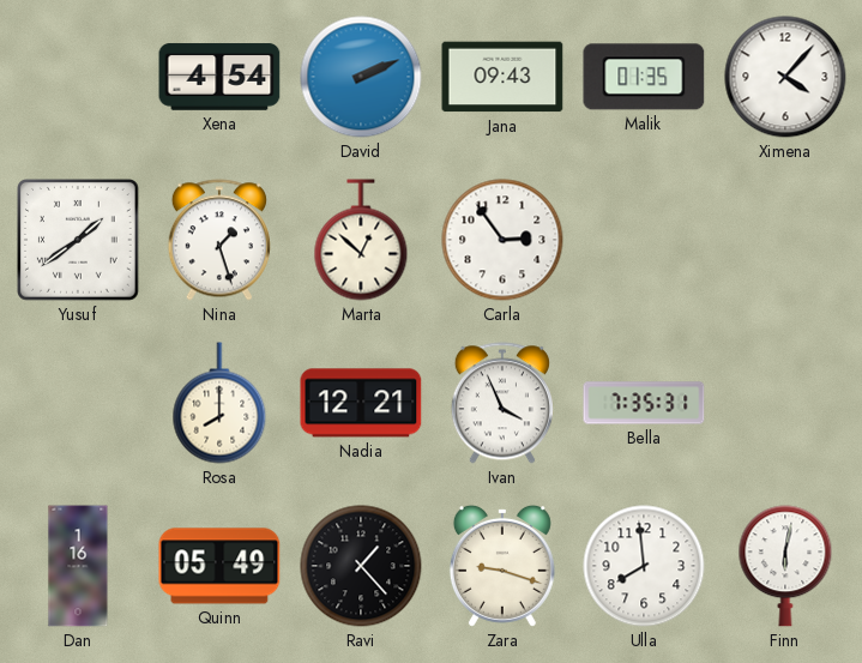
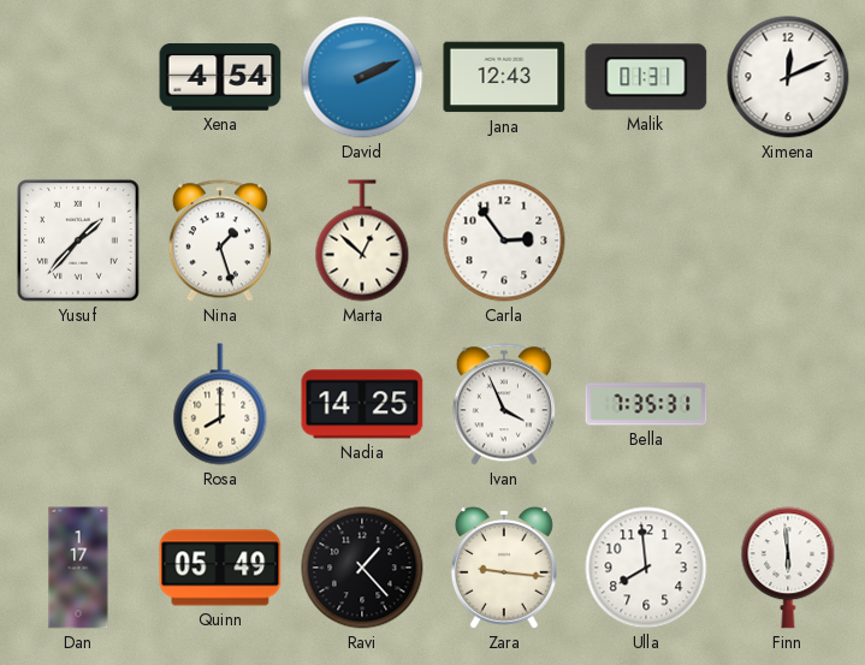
Jana: 09:43 -> 12:43 (504, 77)
Malik: 01:35 -> 01:31 (646, 77)
Ximena: 4:07 -> 12:11 (788, 77)
Yusuf: 1:39 -> 1:37 (79, 242)
Nadia: 12:21 -> 14:25 (362, 404)
Dan: 1:16 -> 1:17 (78, 568)
Zara: 9:18 -> 9:16 (504, 568)
Finn: 6:02 -> 5:59 (788, 568)
